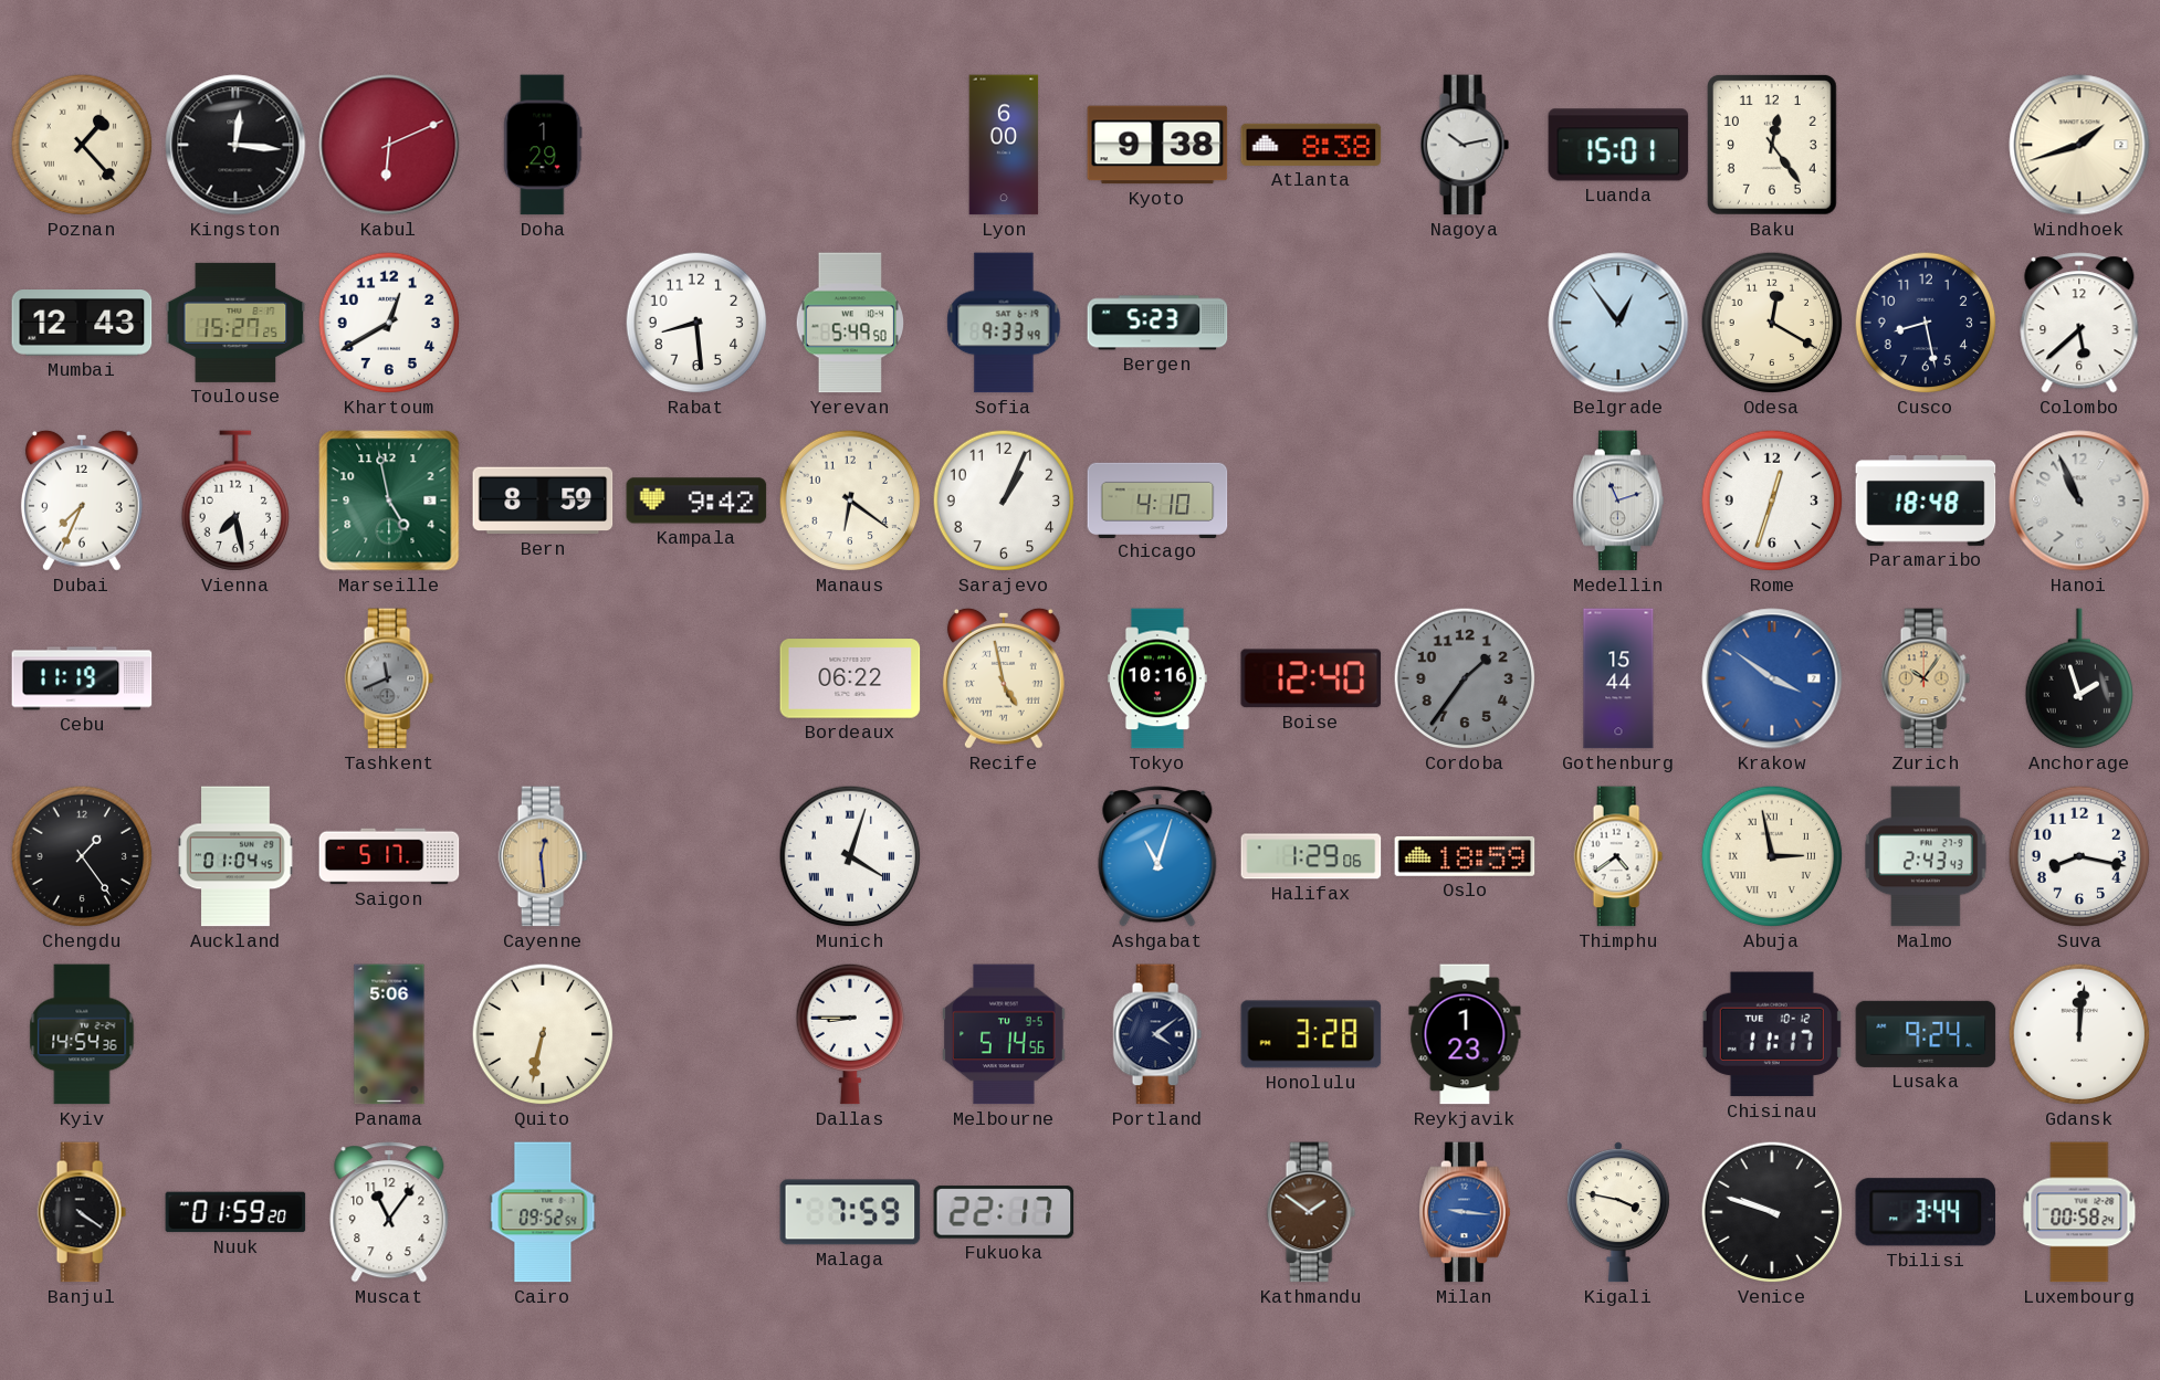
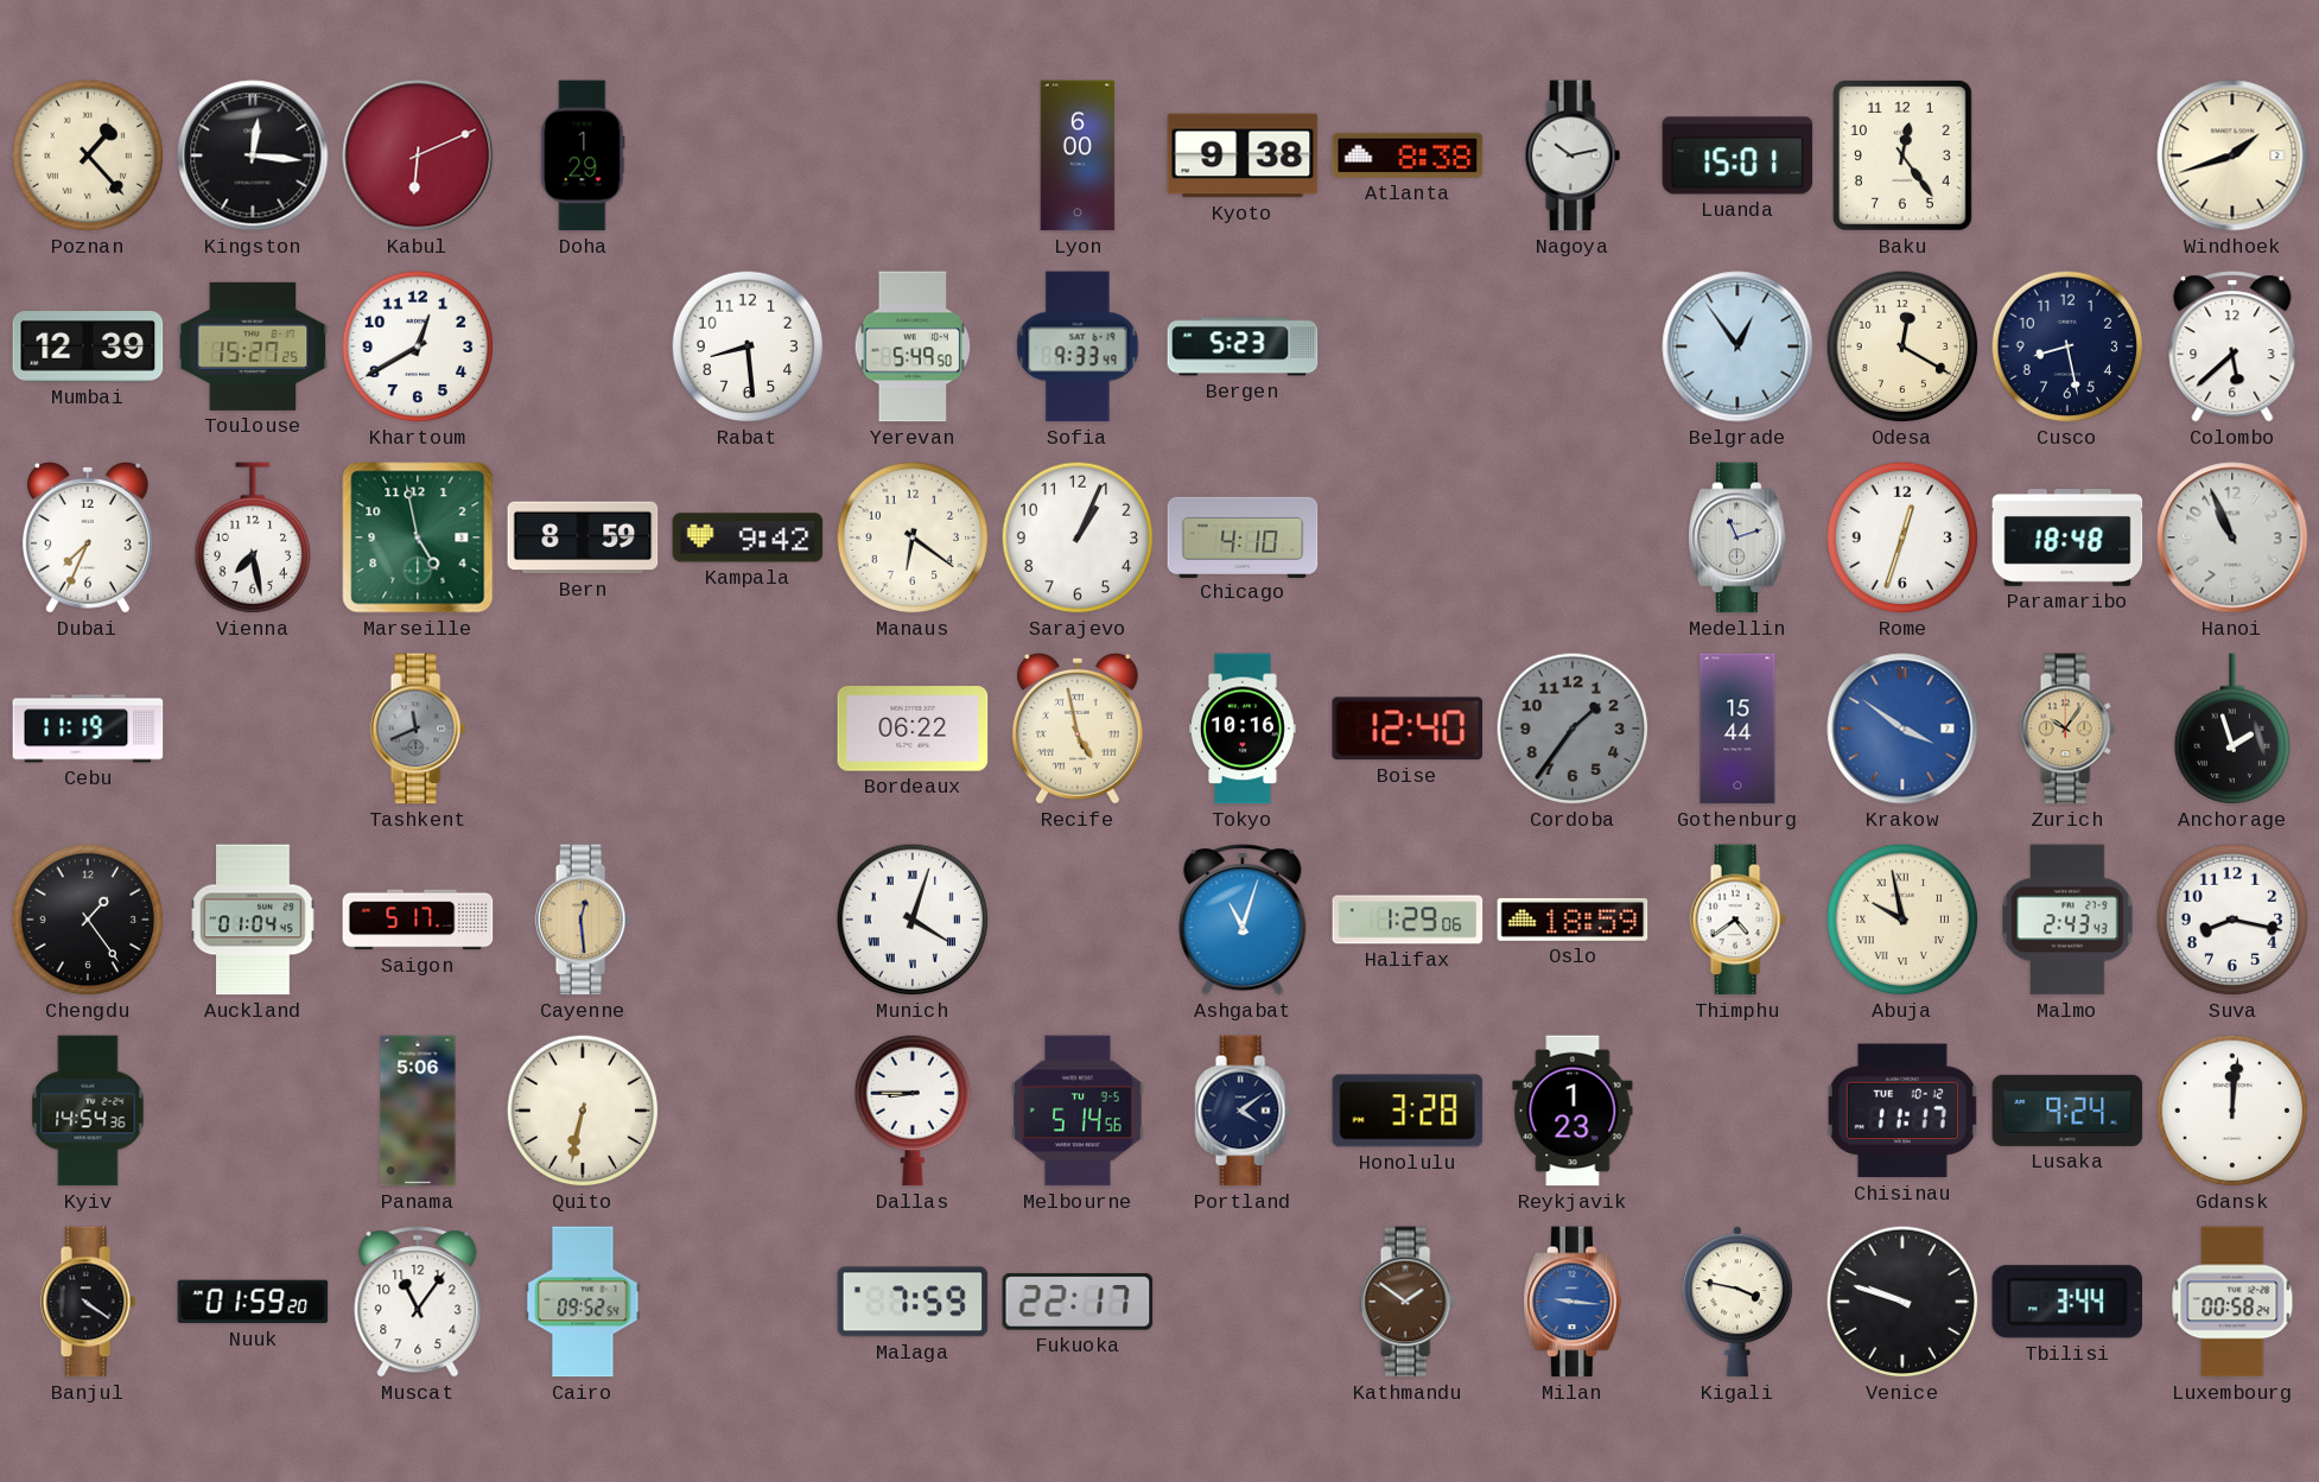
Mumbai: 12:43 -> 12:39 (88, 346)
Abuja: 2:58 -> 9:58 (1902, 920)
